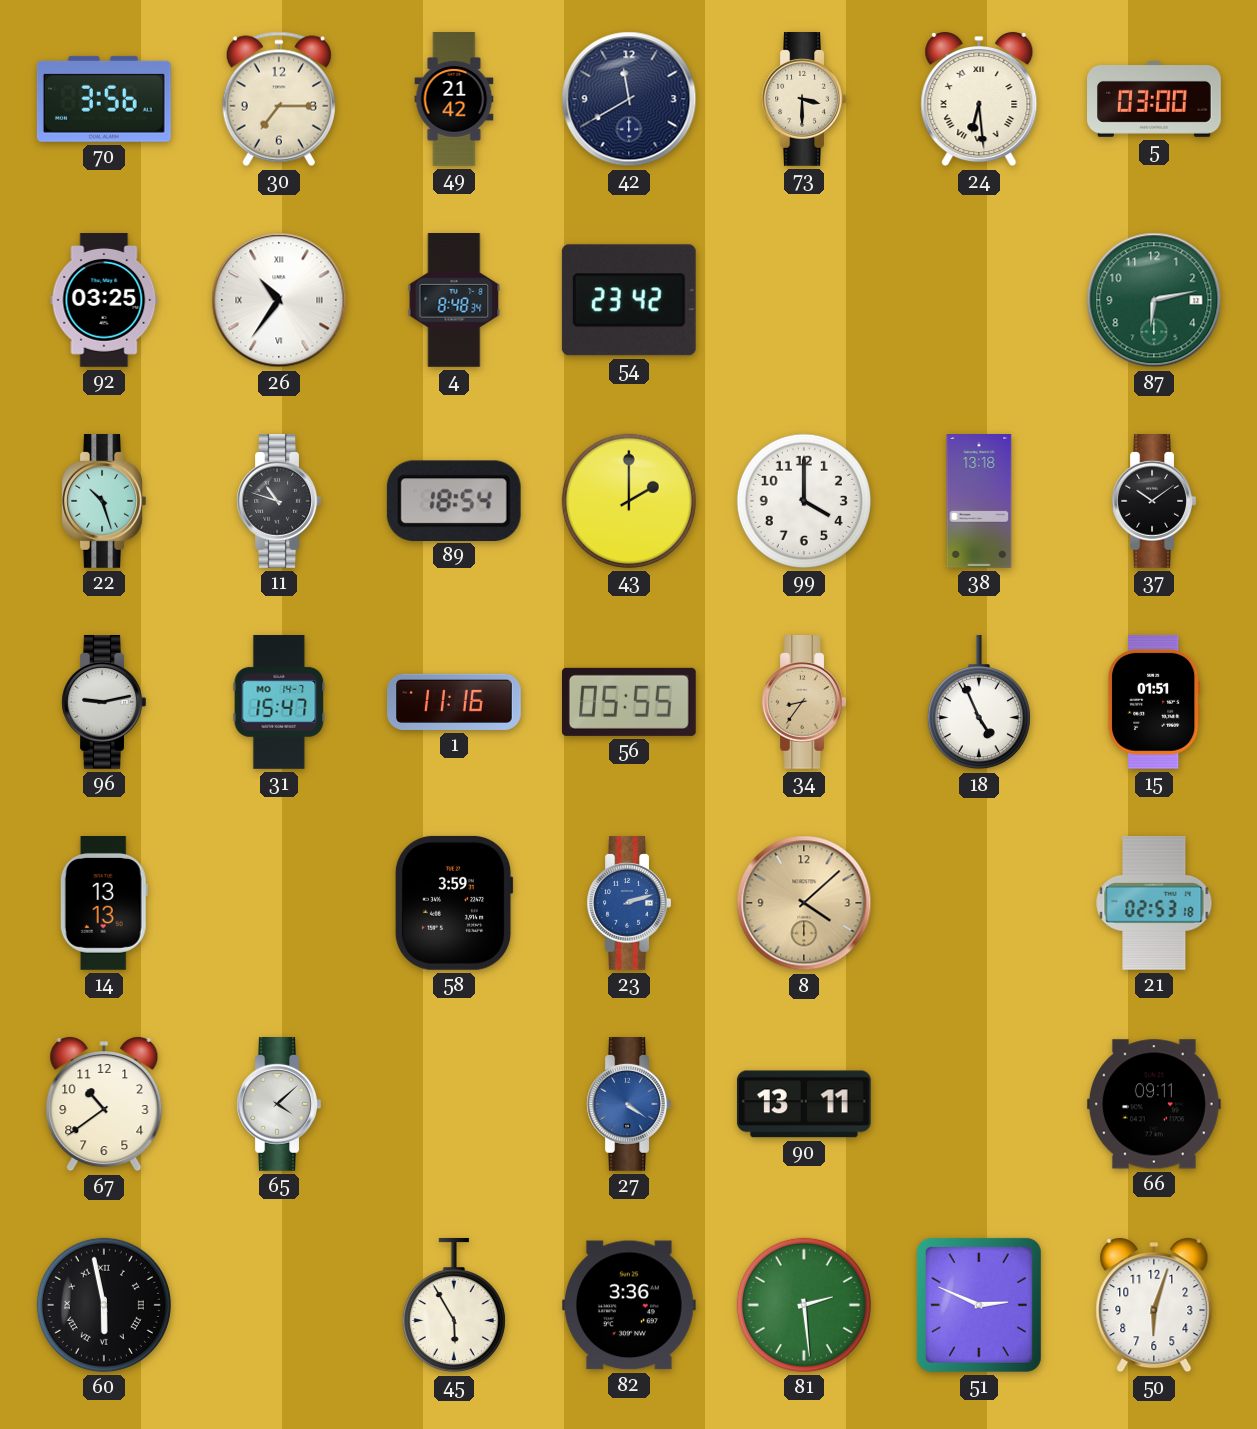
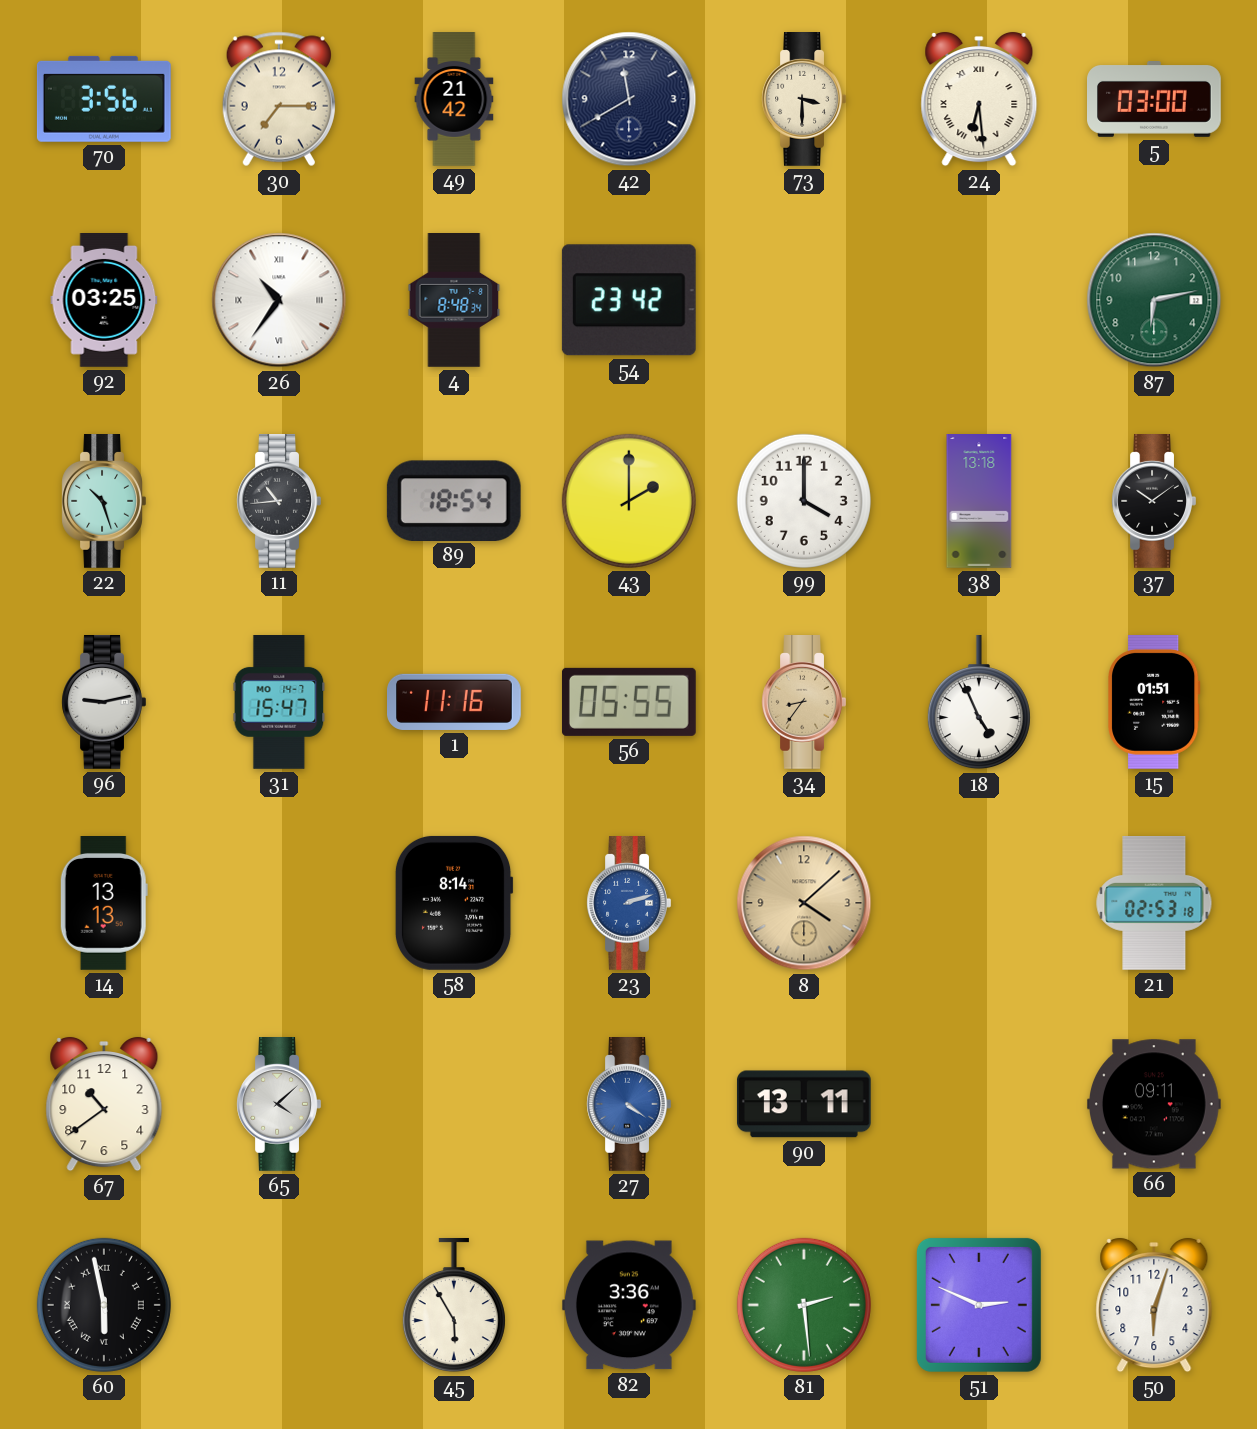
11: 10:48 -> 10:44 (279, 502)
58: 3:59 -> 8:14 (454, 903)
